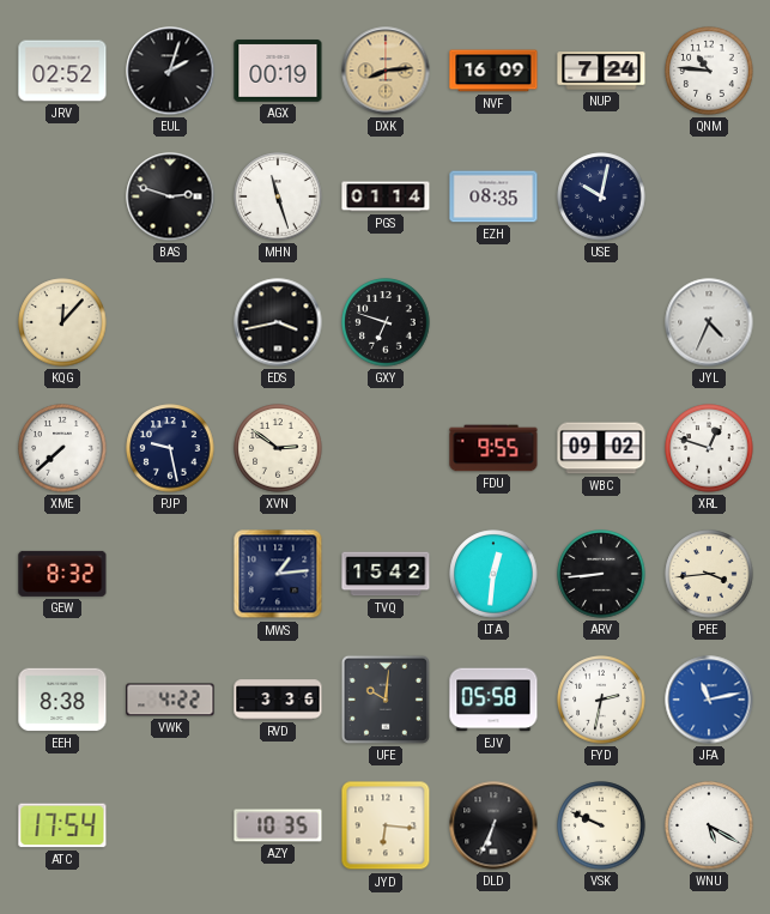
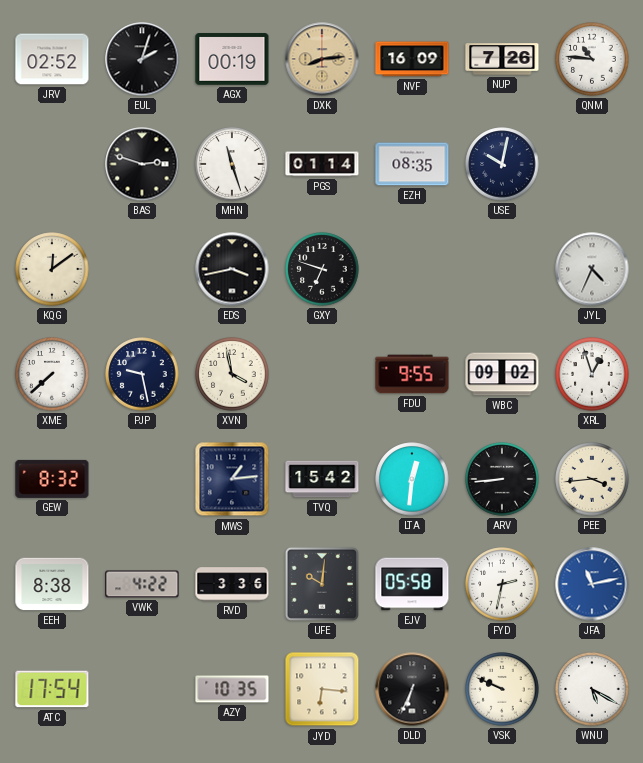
NUP: 7:24 -> 7:26 (502, 59)
KQG: 12:07 -> 12:09 (52, 269)
XVN: 2:51 -> 3:58 (232, 374)
XRL: 12:48 -> 12:57 (592, 374)
